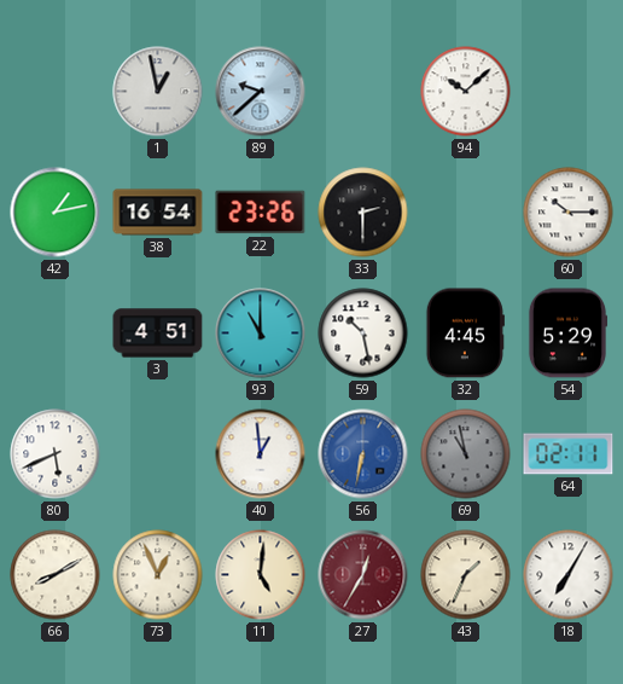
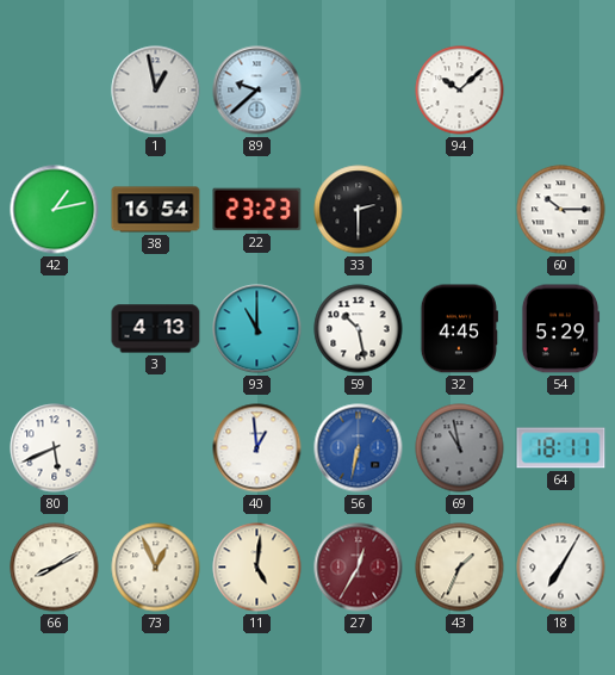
22: 23:26 -> 23:23 (257, 210)
3: 4:51 -> 4:13 (156, 329)
64: 02:11 -> 18:11 (561, 448)
